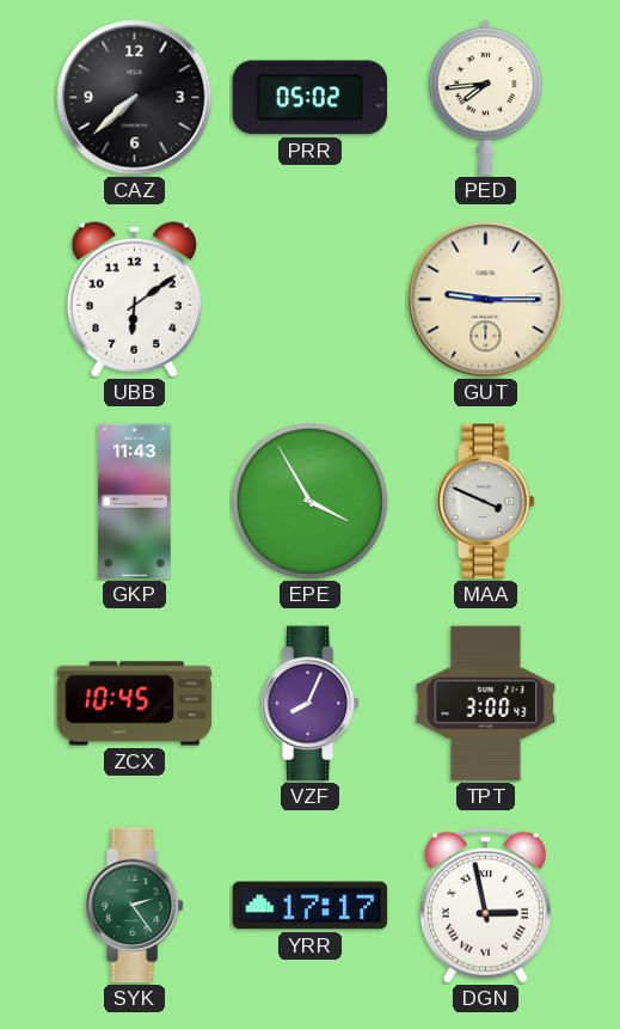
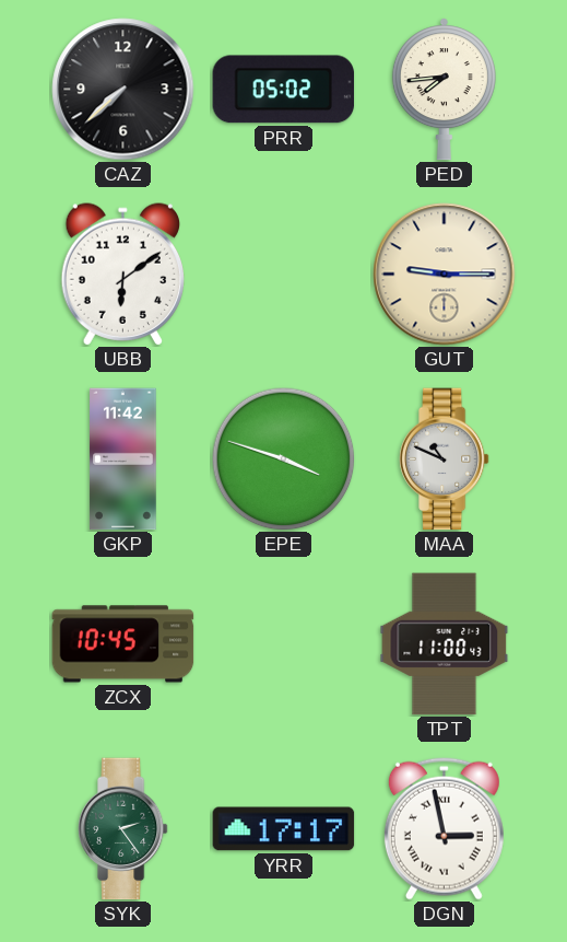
GKP: 11:43 -> 11:42 (123, 460)
EPE: 3:55 -> 3:48 (284, 460)
MAA: 3:49 -> 10:49 (444, 460)
VZF: 8:04 -> none (309, 704)
TPT: 3:00 -> 11:00 (445, 644)
